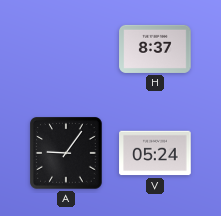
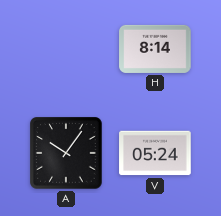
H: 8:37 -> 8:14 (155, 49)
A: 9:06 -> 10:06 (66, 153)
